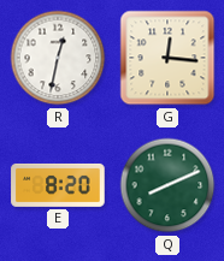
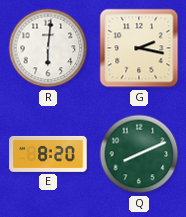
R: 12:32 -> 6:01 (48, 48)
G: 12:16 -> 2:17 (139, 48)
